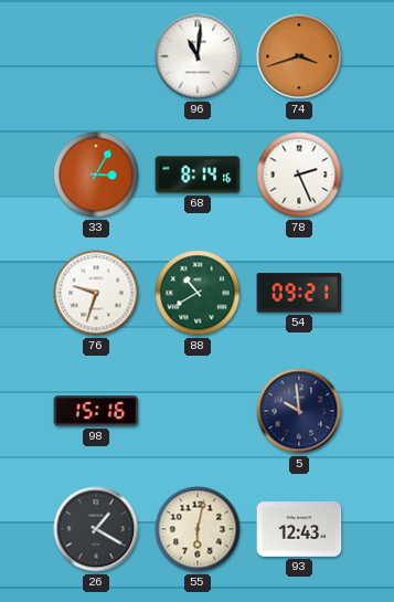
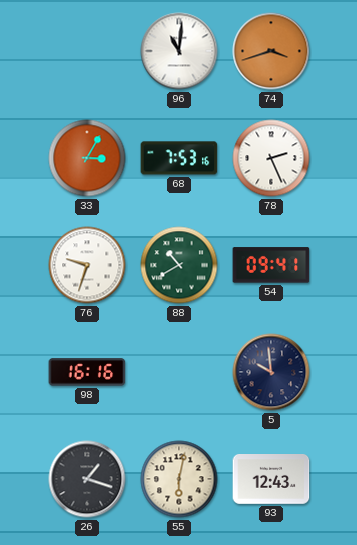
68: 8:14 -> 7:53 (179, 158)
54: 09:21 -> 09:41 (271, 265)
98: 15:16 -> 16:16 (87, 372)
26: 1:20 -> 1:18 (87, 479)
